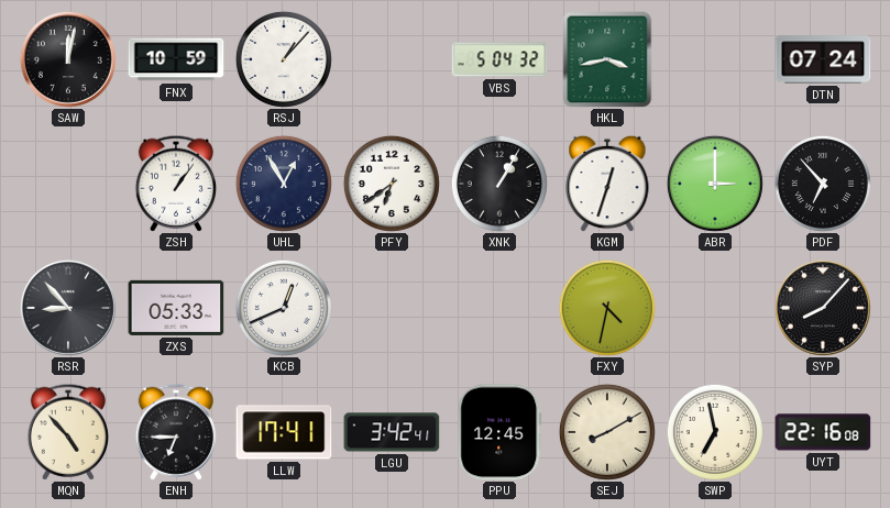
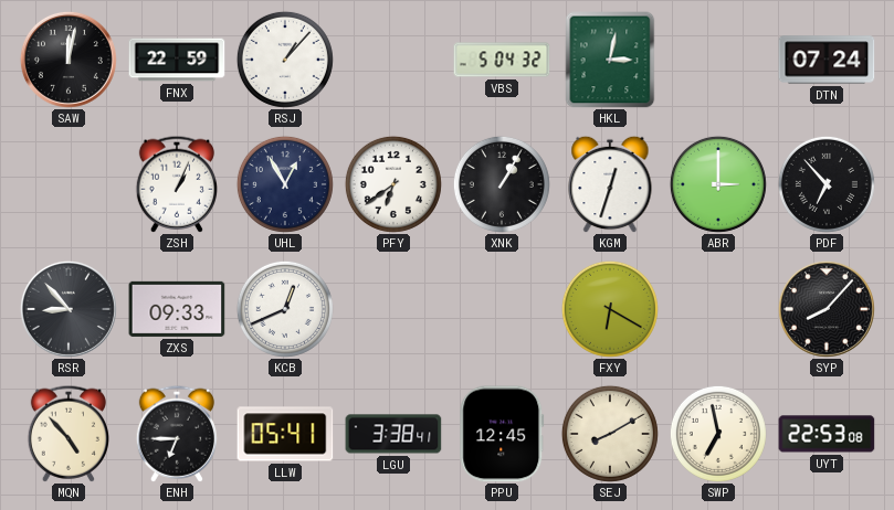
FNX: 10:59 -> 22:59 (177, 60)
HKL: 3:43 -> 3:02 (610, 60)
ZSH: 1:06 -> 1:04 (176, 184)
ZXS: 05:33 -> 09:33 (177, 309)
FXY: 4:32 -> 6:20 (610, 309)
LLW: 17:41 -> 05:41 (285, 434)
LGU: 3:42 -> 3:38 (393, 434)
UYT: 22:16 -> 22:53 (827, 434)
